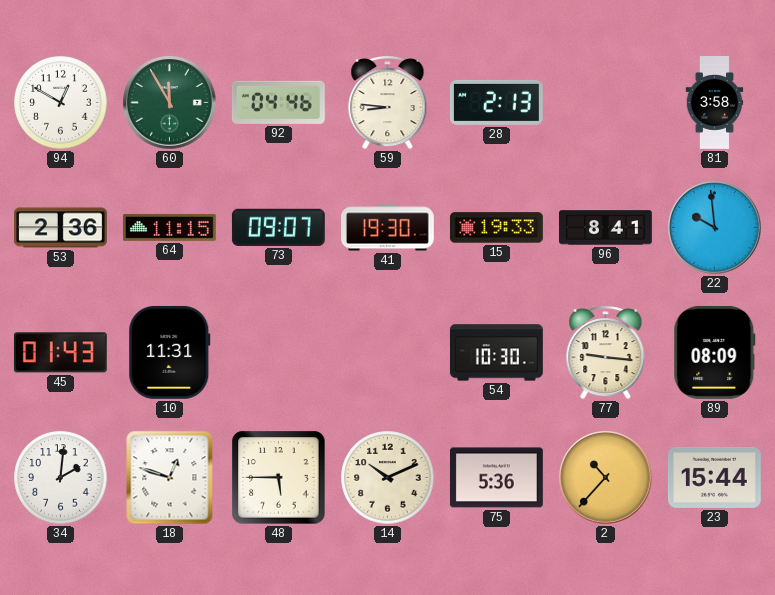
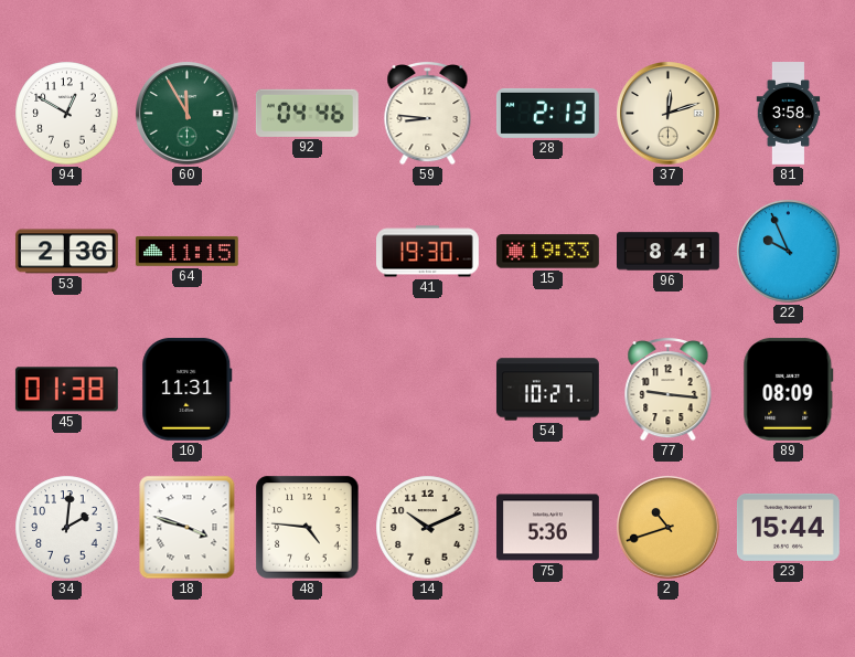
37: none -> 12:12 (669, 114)
73: 09:07 -> none (278, 227)
22: 9:59 -> 9:56 (789, 252)
45: 01:43 -> 01:38 (66, 390)
54: 10:30 -> 10:27 (547, 390)
18: 12:48 -> 3:48 (188, 528)
48: 5:45 -> 4:46 (308, 528)
2: 10:37 -> 10:42 (669, 528)
